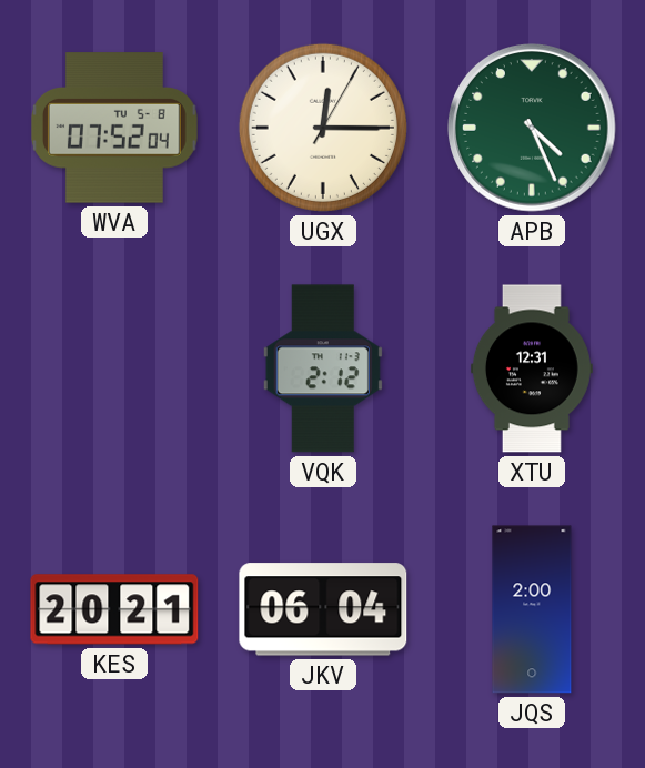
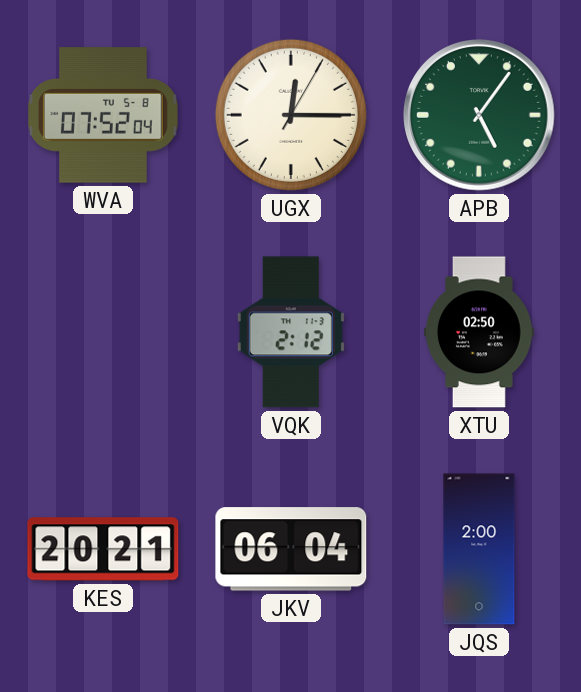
APB: 4:26 -> 5:06 (479, 115)
XTU: 12:31 -> 02:50 (479, 332)
